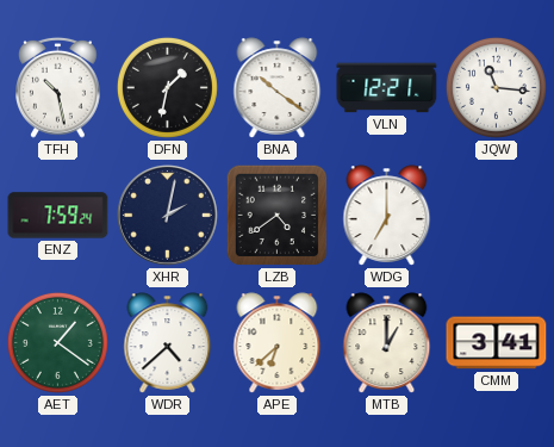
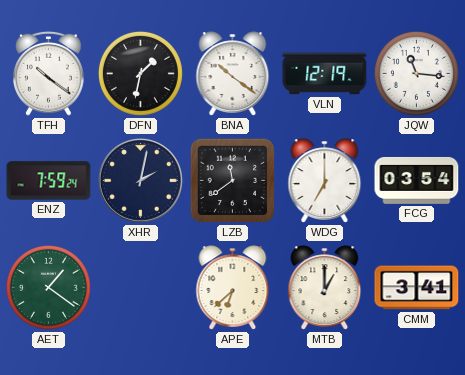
TFH: 10:28 -> 10:21 (49, 73)
VLN: 12:21 -> 12:19 (325, 74)
LZB: 4:39 -> 11:39 (233, 181)
FCG: none -> 03:54 (417, 180)
WDR: 4:38 -> none (168, 343)
